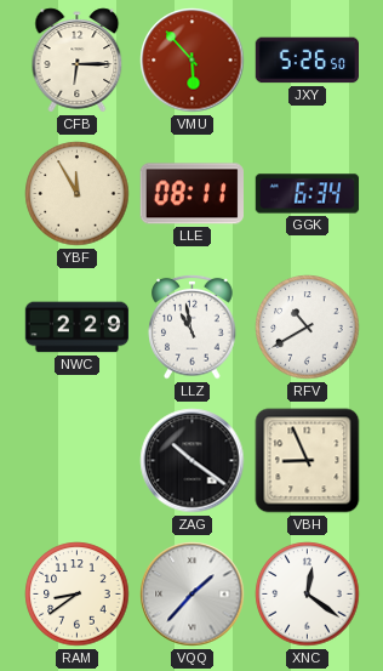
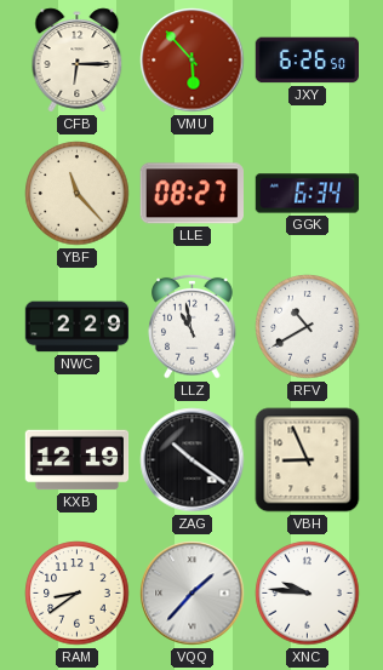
JXY: 5:26 -> 6:26 (307, 61)
YBF: 11:55 -> 11:23 (78, 194)
LLE: 08:11 -> 08:27 (191, 194)
KXB: none -> 12:19 (78, 460)
XNC: 12:21 -> 9:46 (308, 594)
